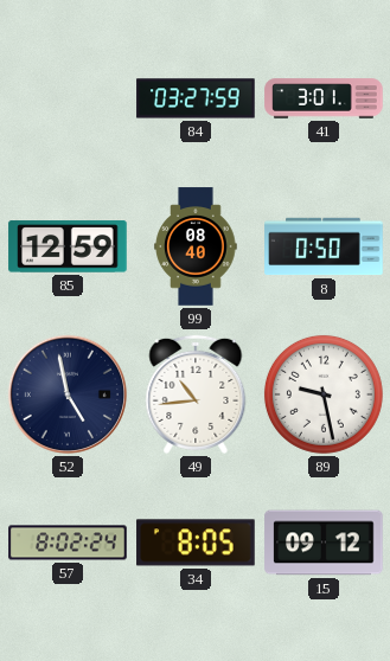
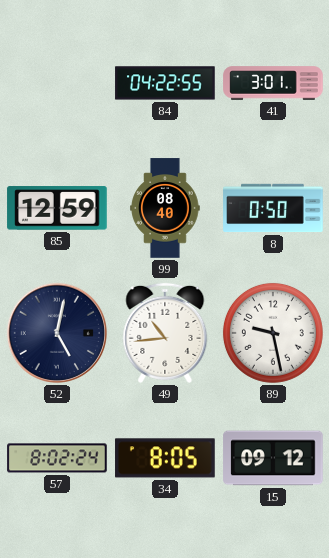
84: 03:27 -> 04:22 (165, 83)
52: 4:58 -> 5:02 (57, 333)
